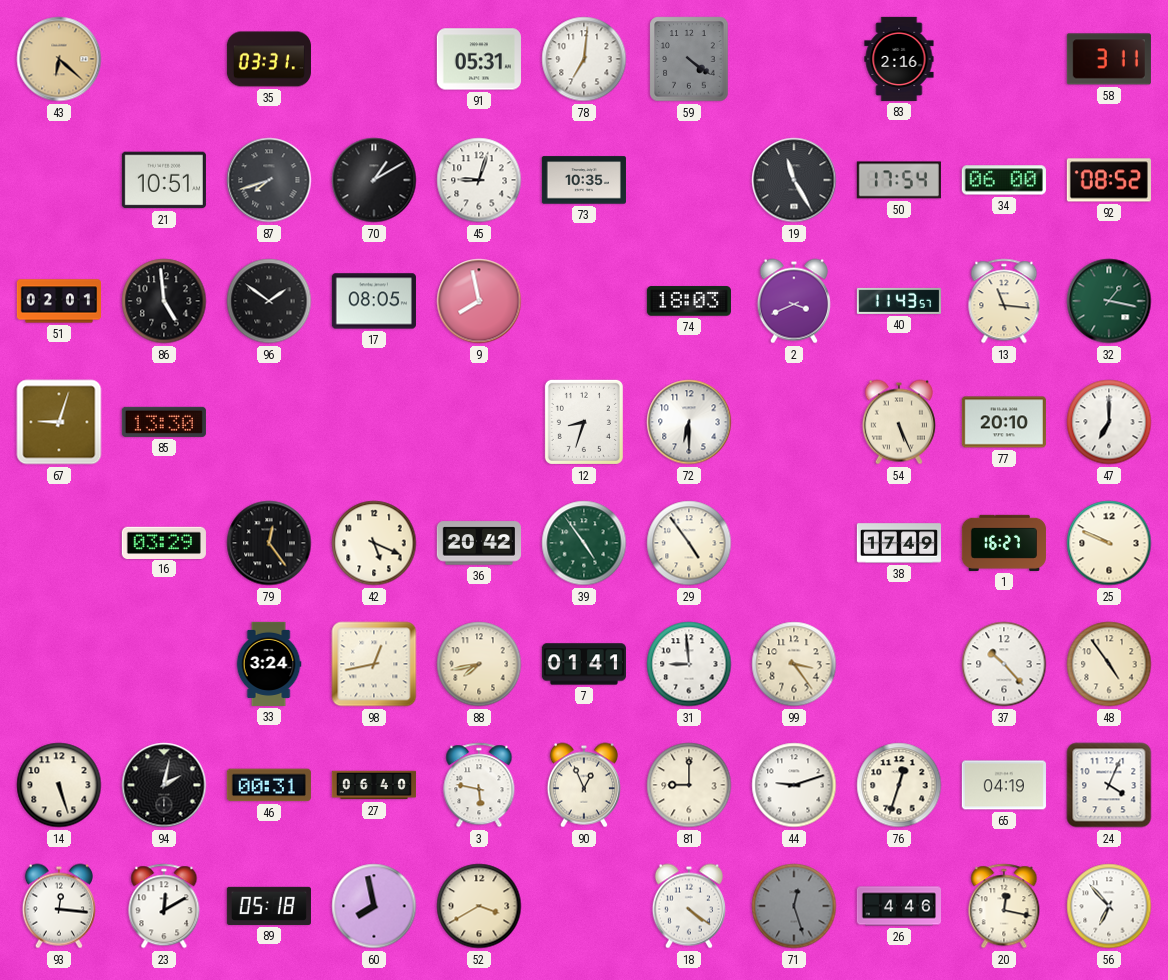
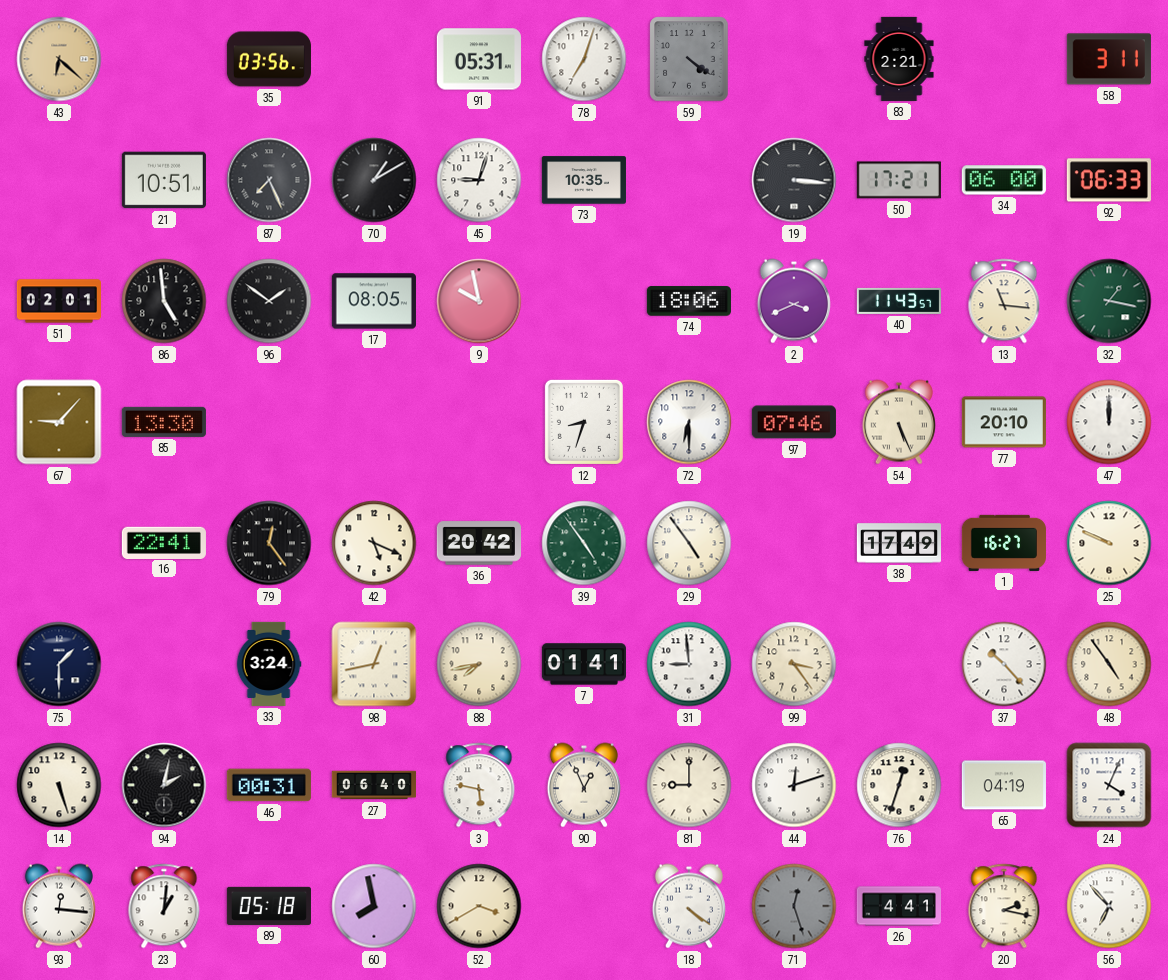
35: 03:31 -> 03:56 (269, 59)
78: 7:01 -> 7:03 (584, 59)
83: 2:16 -> 2:21 (899, 59)
87: 7:42 -> 7:26 (269, 180)
19: 11:25 -> 3:16 (794, 180)
50: 17:54 -> 17:21 (899, 180)
92: 08:52 -> 06:33 (1109, 180)
9: 7:58 -> 9:58 (479, 301)
74: 18:03 -> 18:06 (689, 301)
67: 9:03 -> 9:07 (59, 422)
97: none -> 07:46 (794, 422)
47: 7:00 -> 12:00 (1109, 422)
16: 03:29 -> 22:41 (164, 542)
75: none -> 1:30 (59, 664)
44: 9:12 -> 12:12 (794, 785)
23: 12:10 -> 1:01 (164, 906)
26: 4:46 -> 4:41 (898, 906)
20: 12:17 -> 2:17 (1004, 906)
